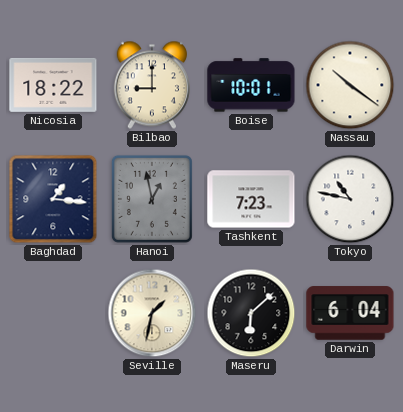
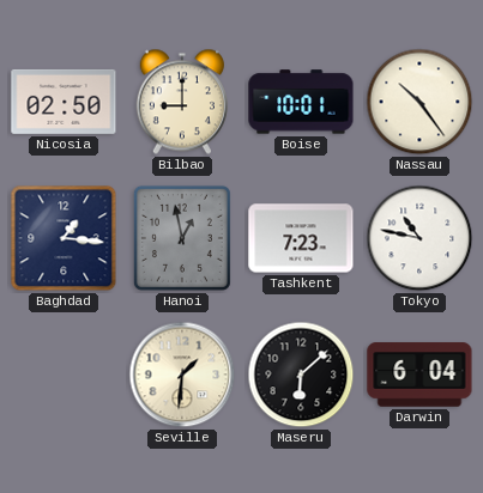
Nicosia: 18:22 -> 02:50 (64, 102)
Nassau: 10:21 -> 10:24 (419, 102)
Seville: 1:32 -> 1:31 (182, 375)
